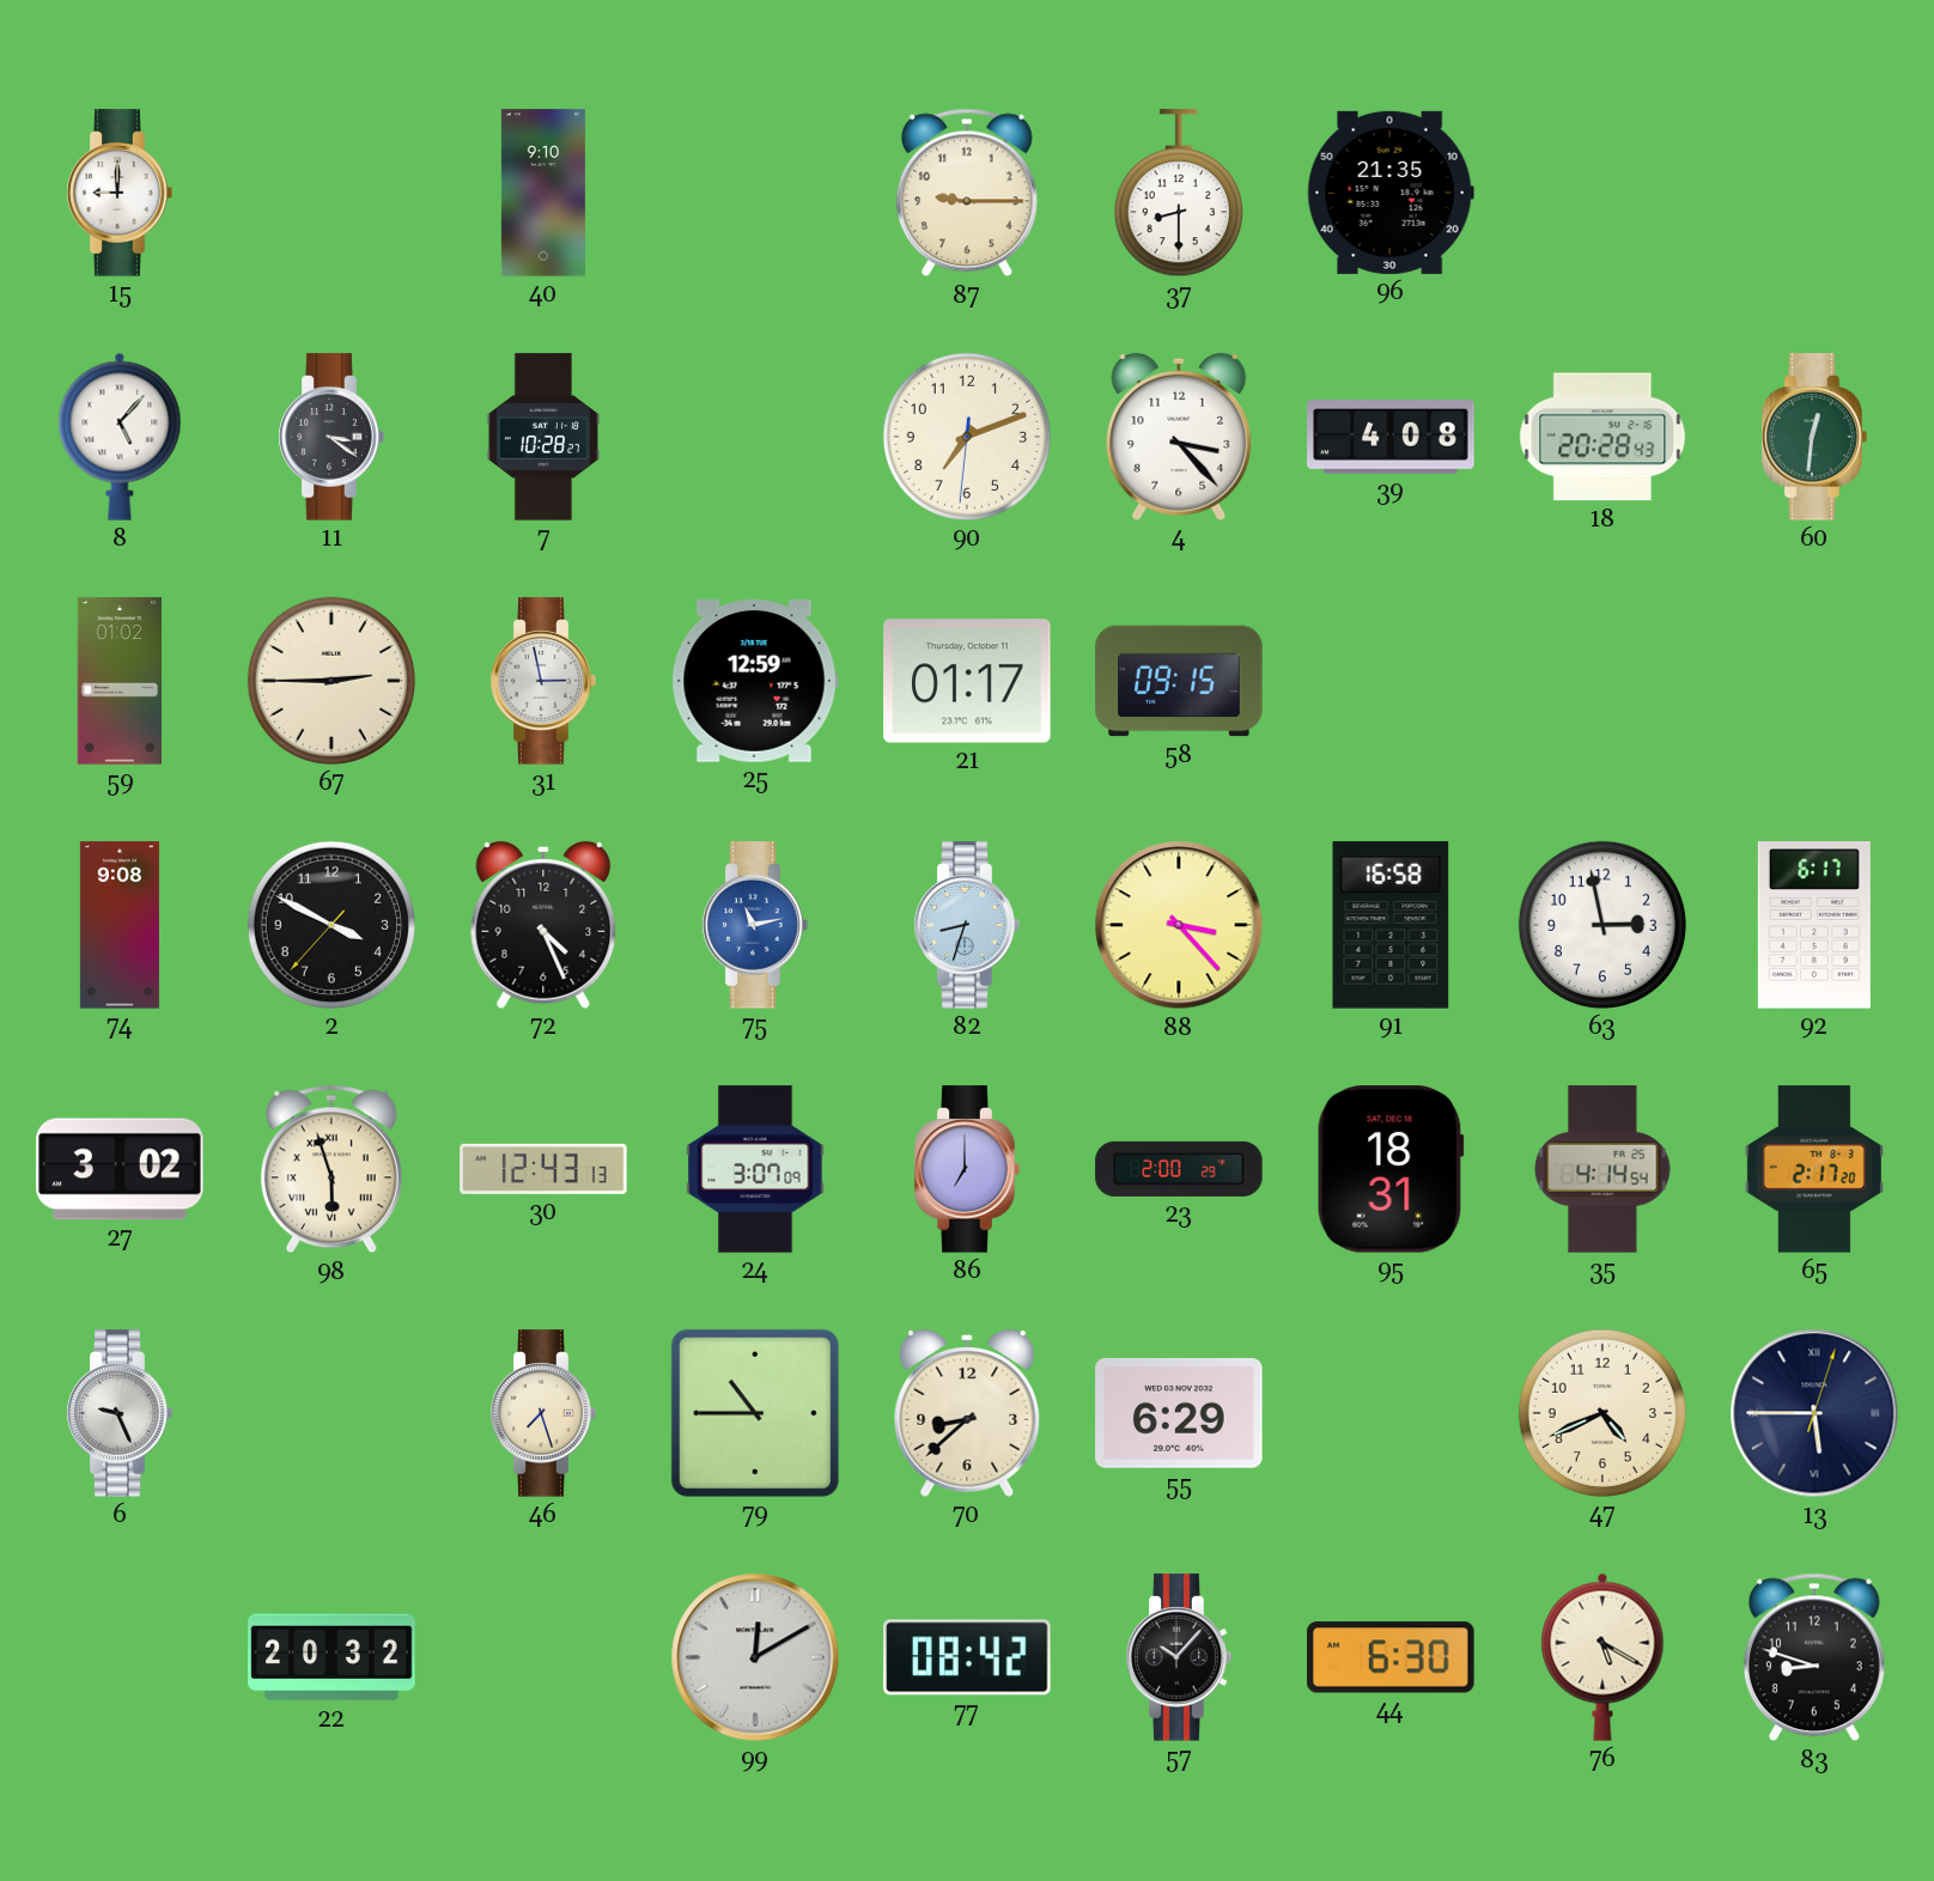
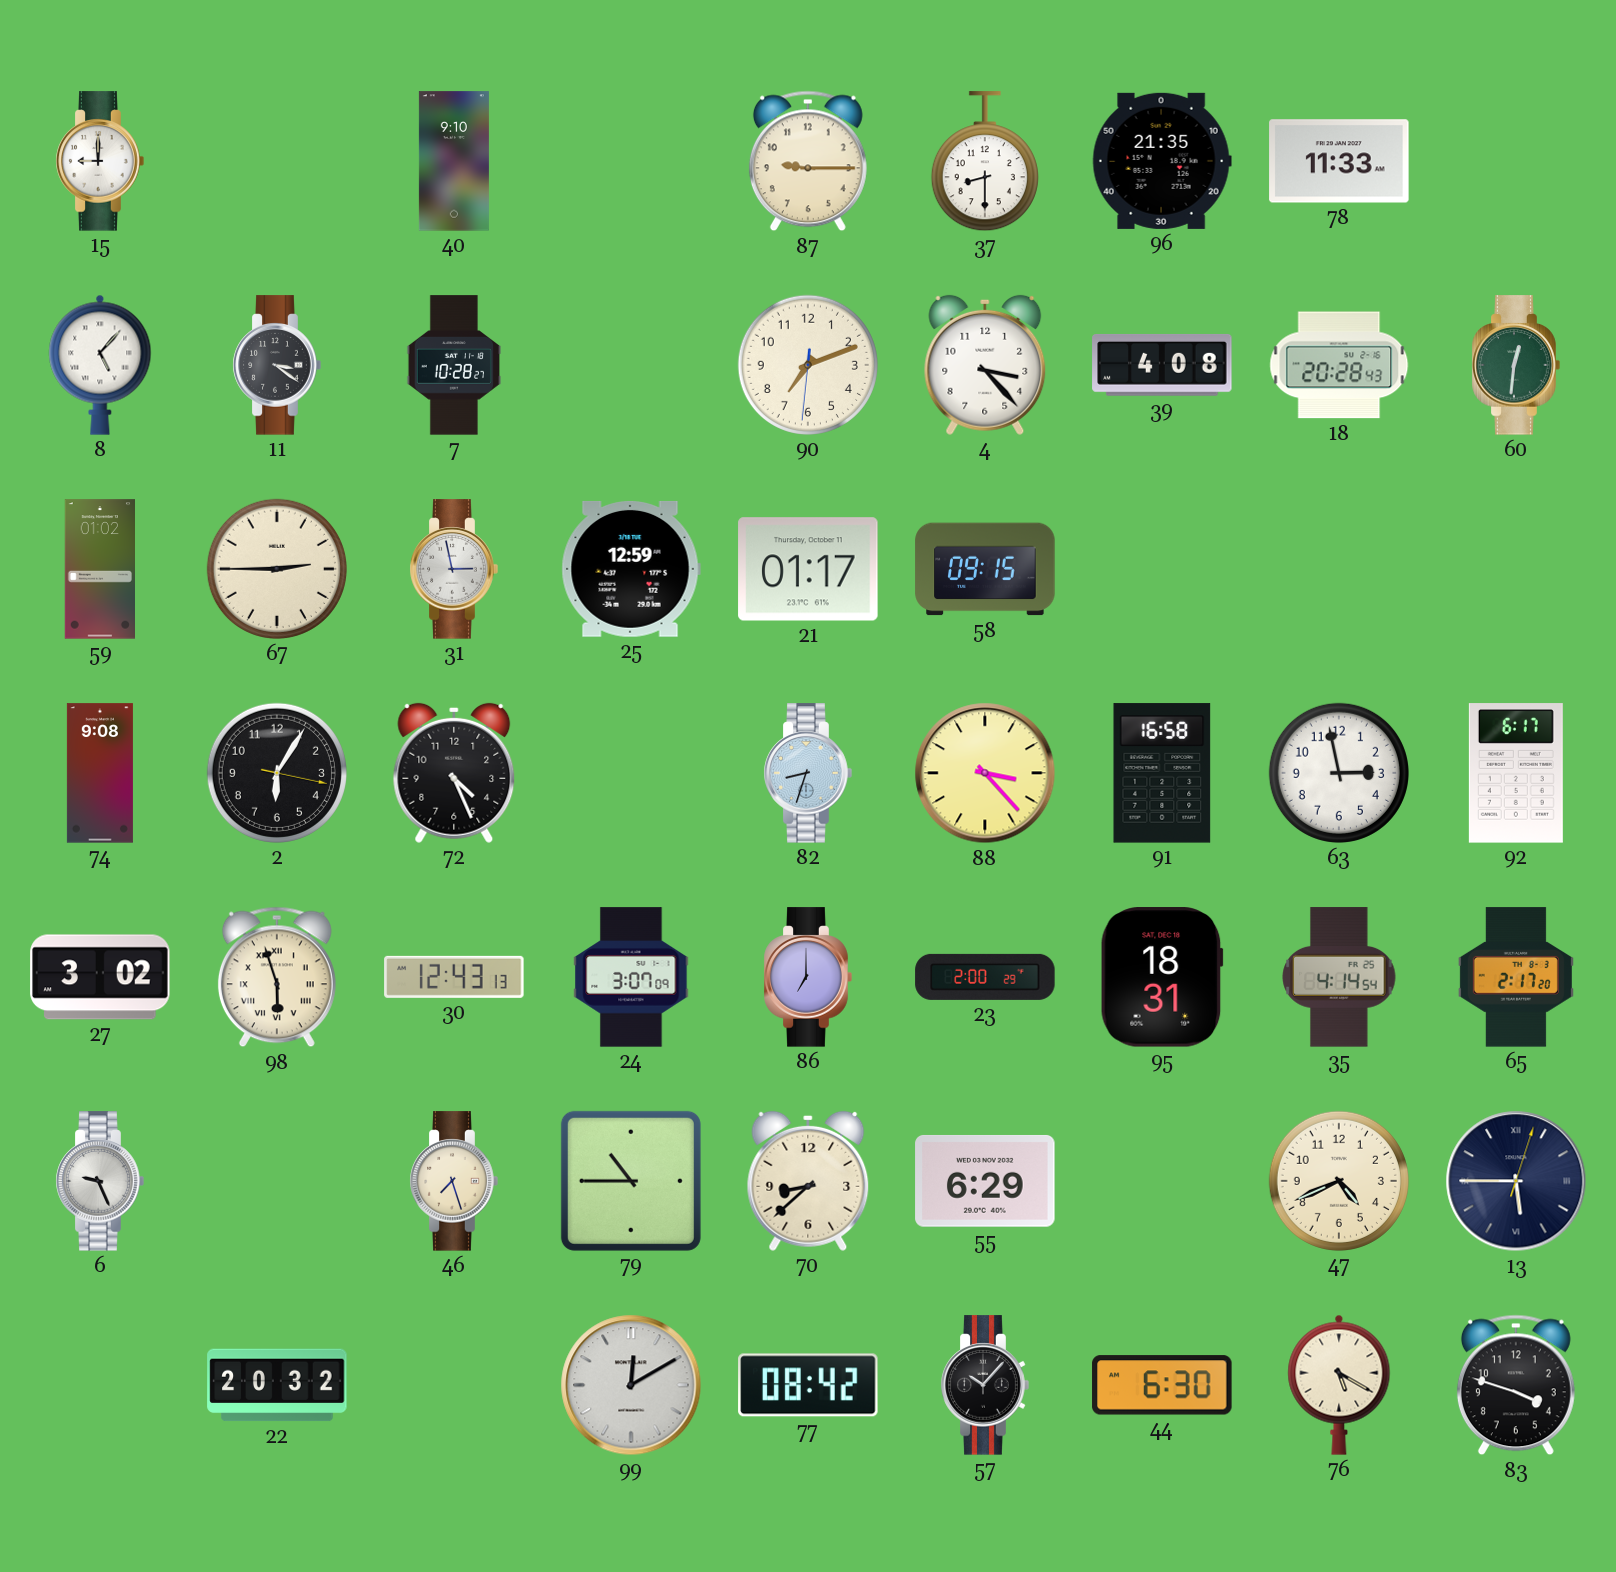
78: none -> 11:33 (1339, 161)
2: 3:49 -> 6:05 (277, 773)
75: 11:13 -> none (755, 925)
83: 8:48 -> 3:48 (1516, 1385)
